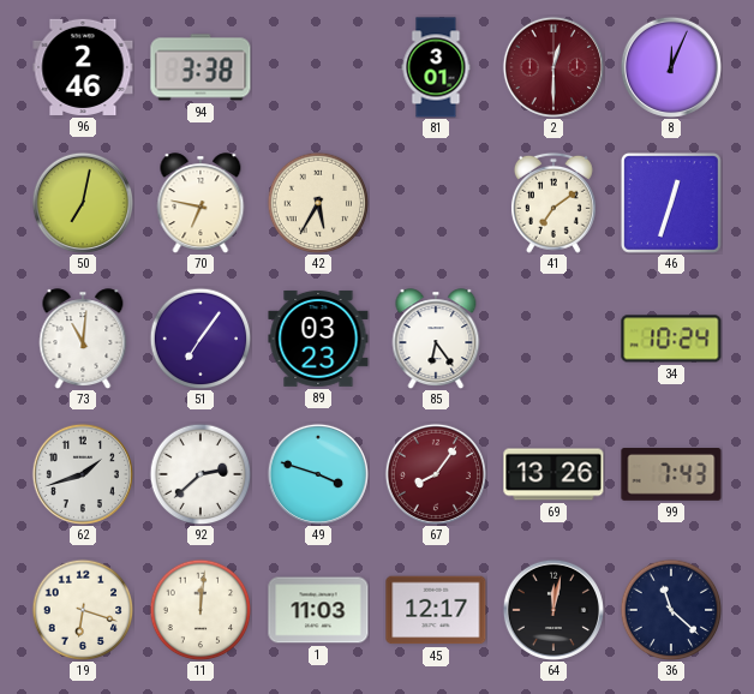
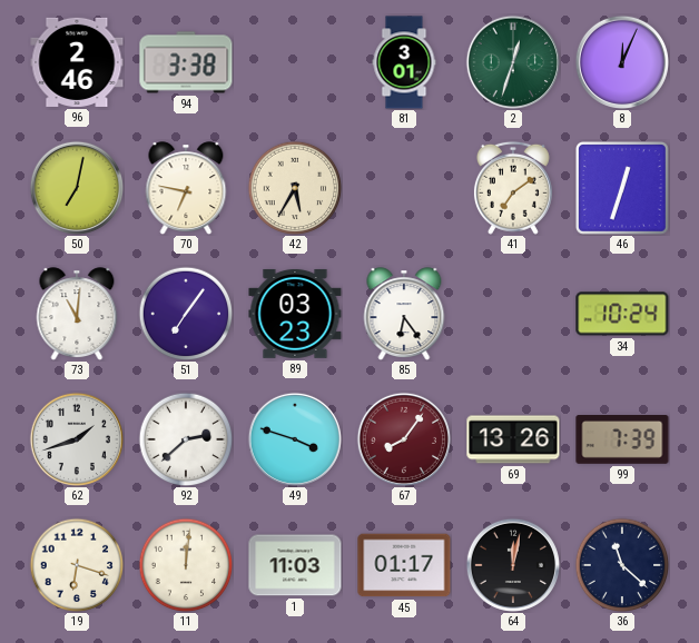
2: 12:30 -> 12:33 (513, 62)
2 dial: burgundy -> green (513, 62)
99: 7:43 -> 7:39 (622, 441)
45: 12:17 -> 01:17 (404, 565)
